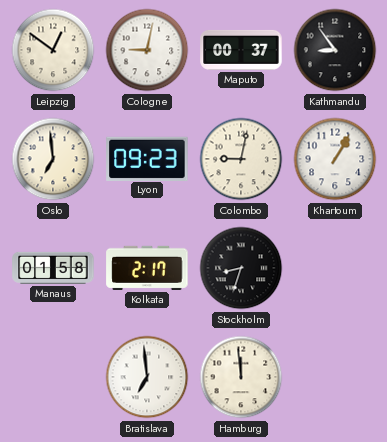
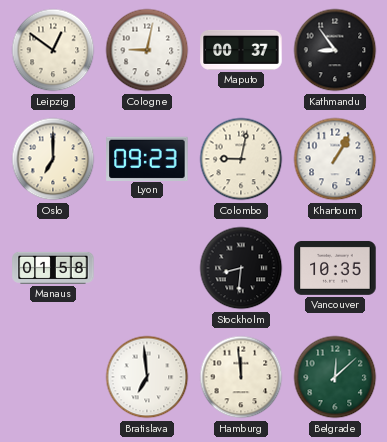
Oslo: 6:59 -> 7:00 (53, 159)
Kolkata: 2:17 -> none (147, 268)
Stockholm: 8:33 -> 8:31 (241, 268)
Vancouver: none -> 10:35 (335, 268)
Belgrade: none -> 12:08 (335, 377)
